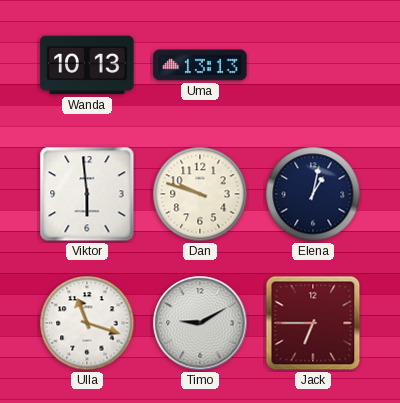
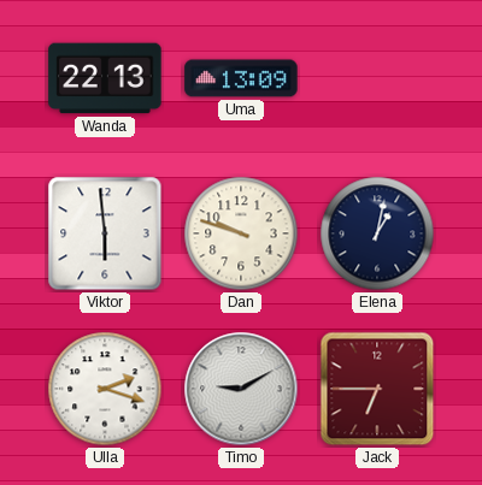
Wanda: 10:13 -> 22:13 (105, 78)
Uma: 13:13 -> 13:09 (241, 78)
Ulla: 11:18 -> 2:18 (105, 389)
